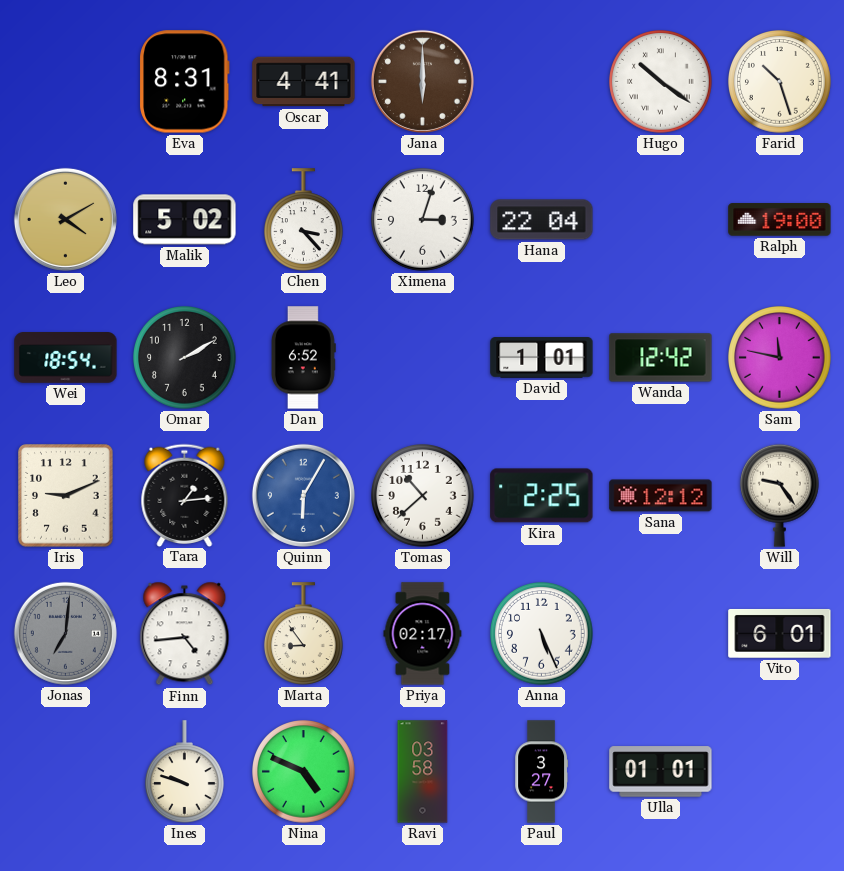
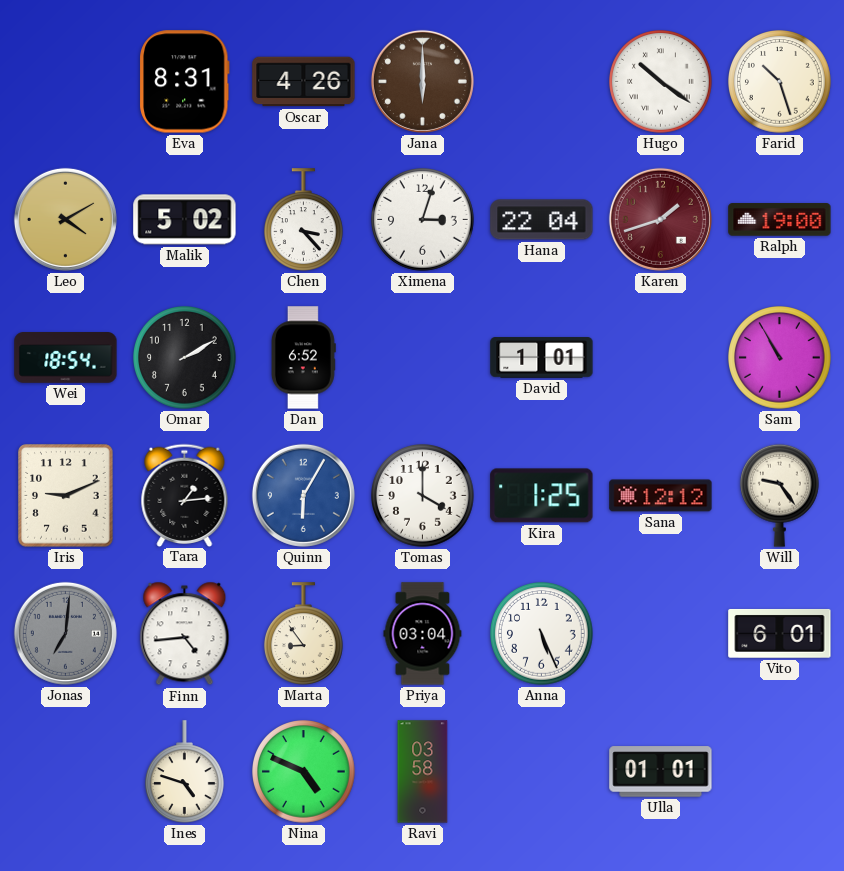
Oscar: 4:41 -> 4:26 (304, 82)
Karen: none -> 1:42 (660, 219)
Wanda: 12:42 -> none (661, 358)
Sam: 11:47 -> 10:55 (780, 358)
Tomas: 10:38 -> 4:00 (423, 496)
Kira: 2:25 -> 1:25 (542, 496)
Priya: 02:17 -> 03:04 (423, 634)
Ines: 9:48 -> 4:48 (184, 772)
Paul: 3:27 -> none (542, 772)
